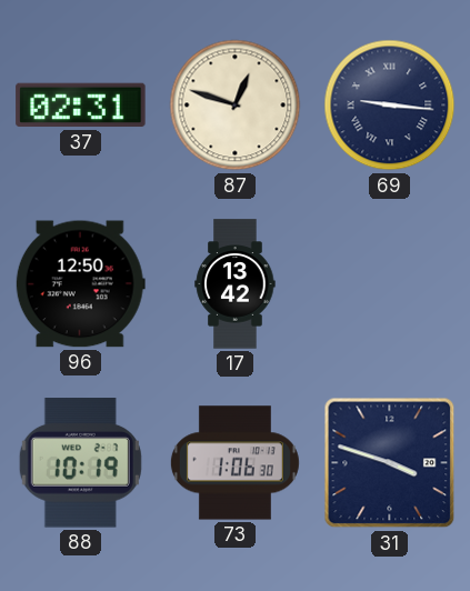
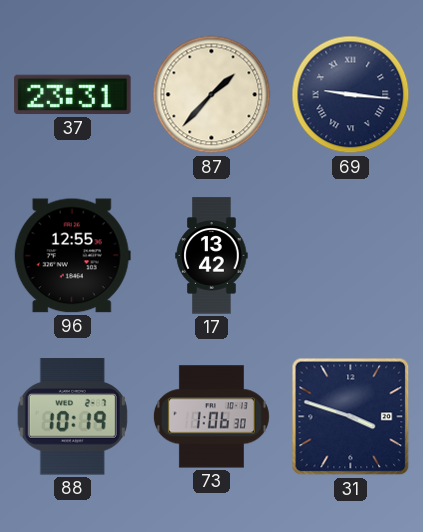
37: 02:31 -> 23:31 (73, 95)
87: 12:48 -> 1:37 (212, 95)
96: 12:50 -> 12:55 (72, 256)
